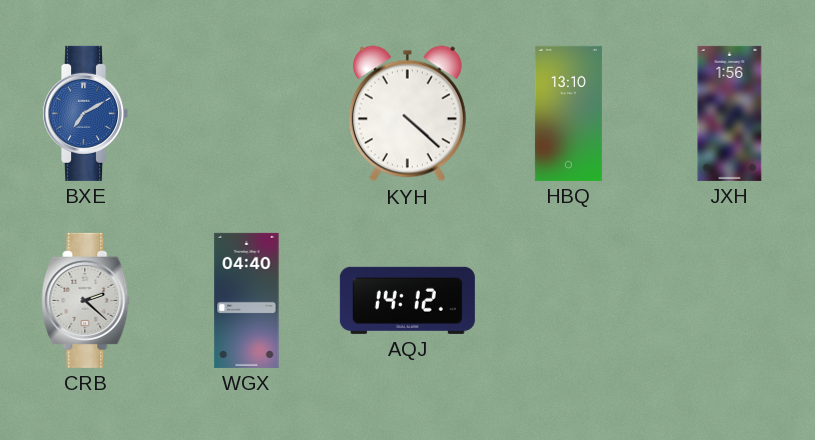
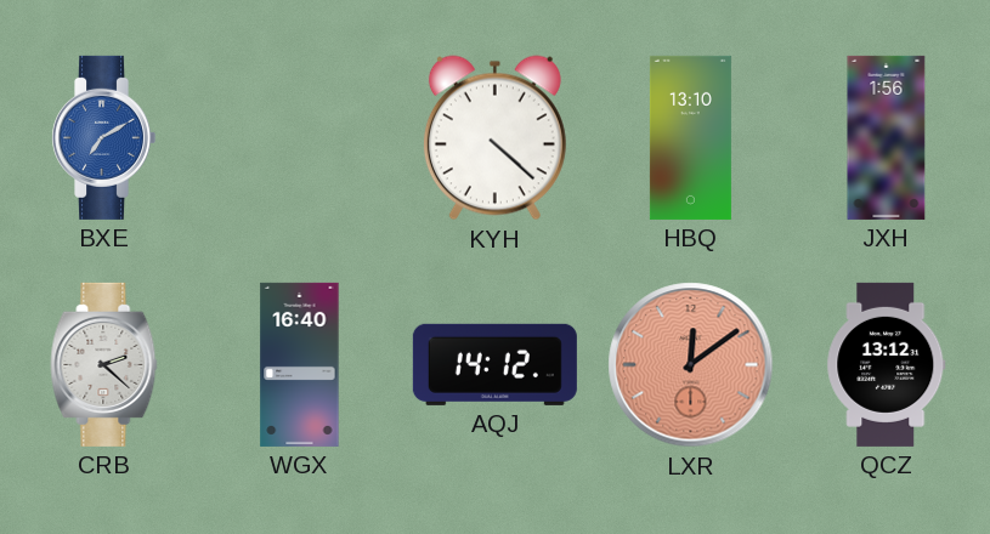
WGX: 04:40 -> 16:40 (300, 364)
LXR: none -> 12:09 (691, 365)
QCZ: none -> 13:12 (887, 364)
